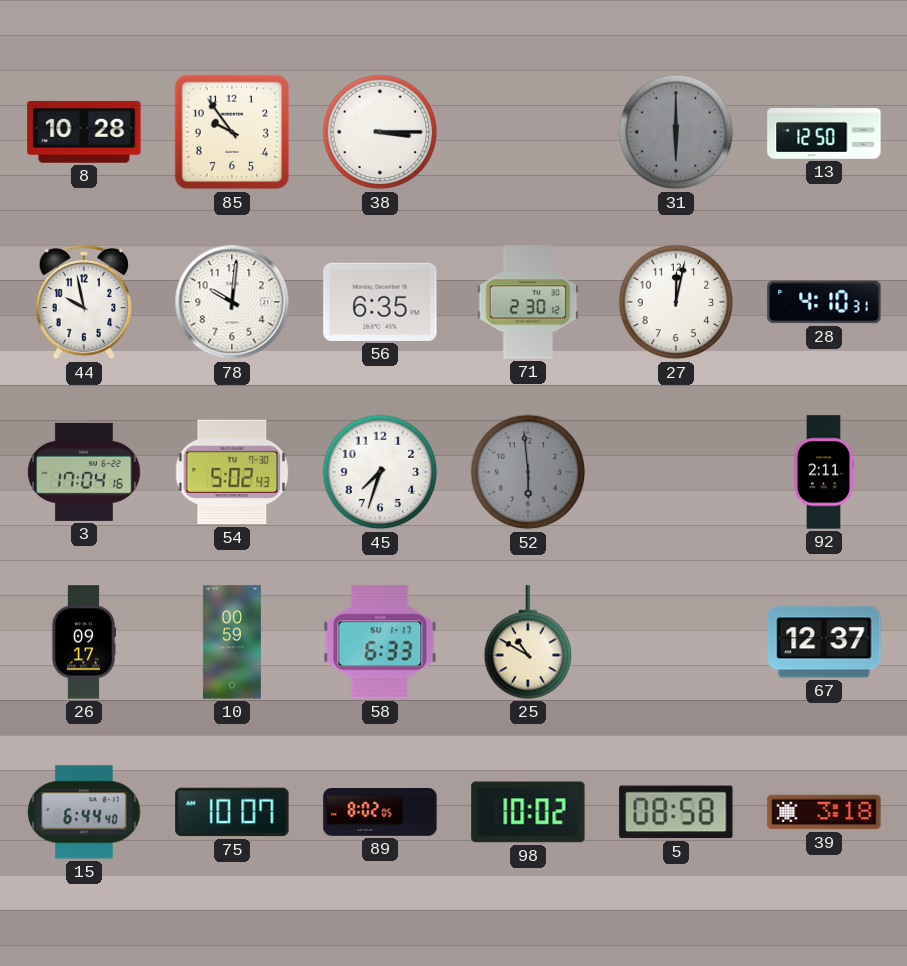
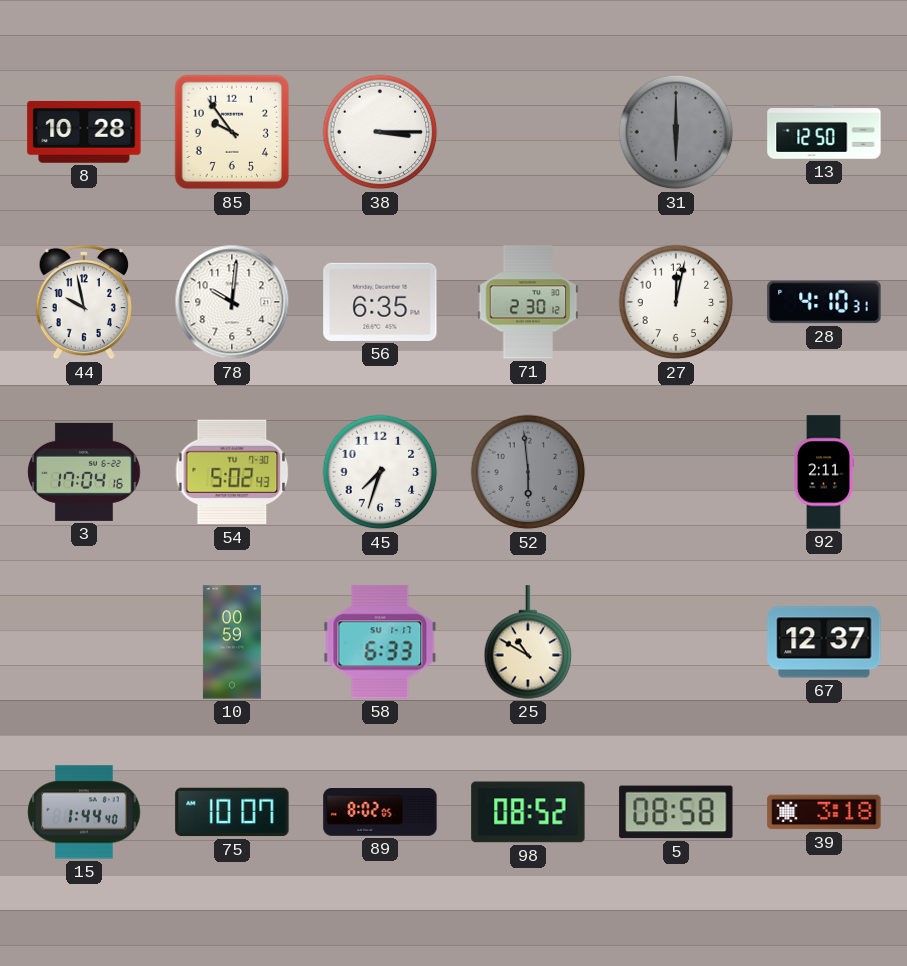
26: 09:17 -> none (84, 642)
15: 6:44 -> 1:44 (84, 812)
98: 10:02 -> 08:52 (528, 812)
